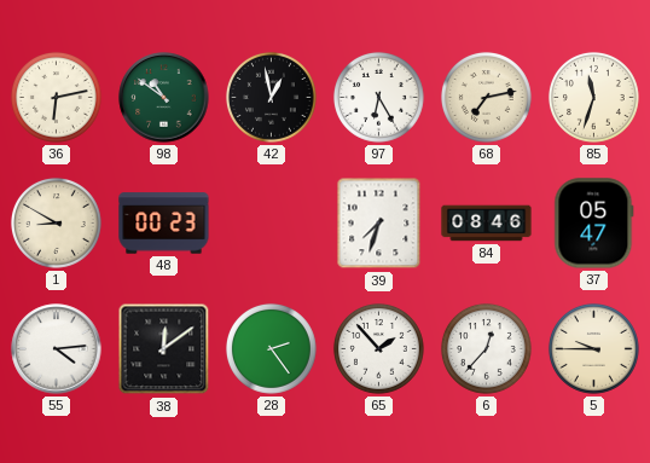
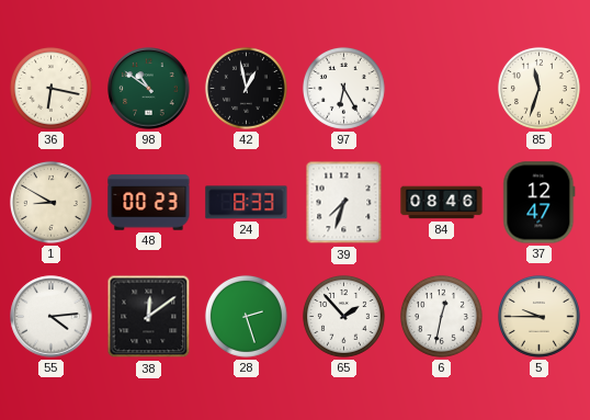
36: 6:13 -> 6:17 (50, 88)
68: 7:13 -> none (486, 97)
24: none -> 8:33 (247, 203)
37: 05:47 -> 12:47 (540, 203)
28: 2:24 -> 2:27 (246, 316)
6: 12:37 -> 12:32 (441, 316)
